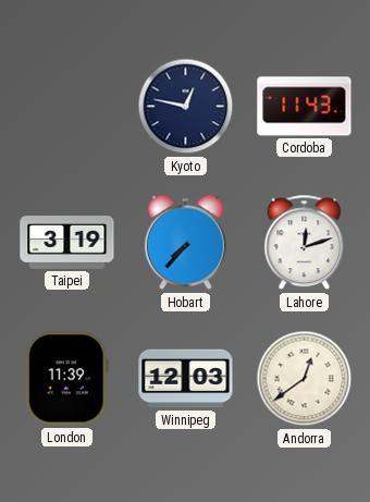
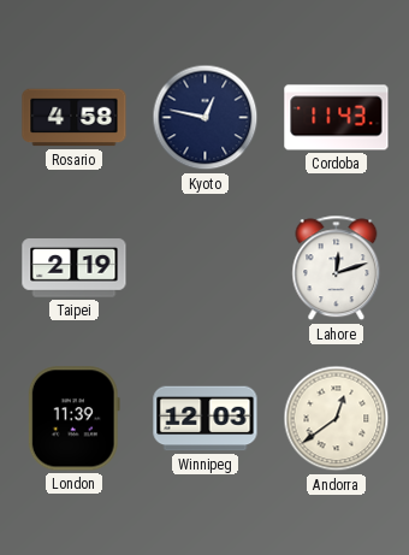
Rosario: none -> 4:58 (75, 118)
Taipei: 3:19 -> 2:19 (75, 268)
Hobart: 7:37 -> none (185, 243)
